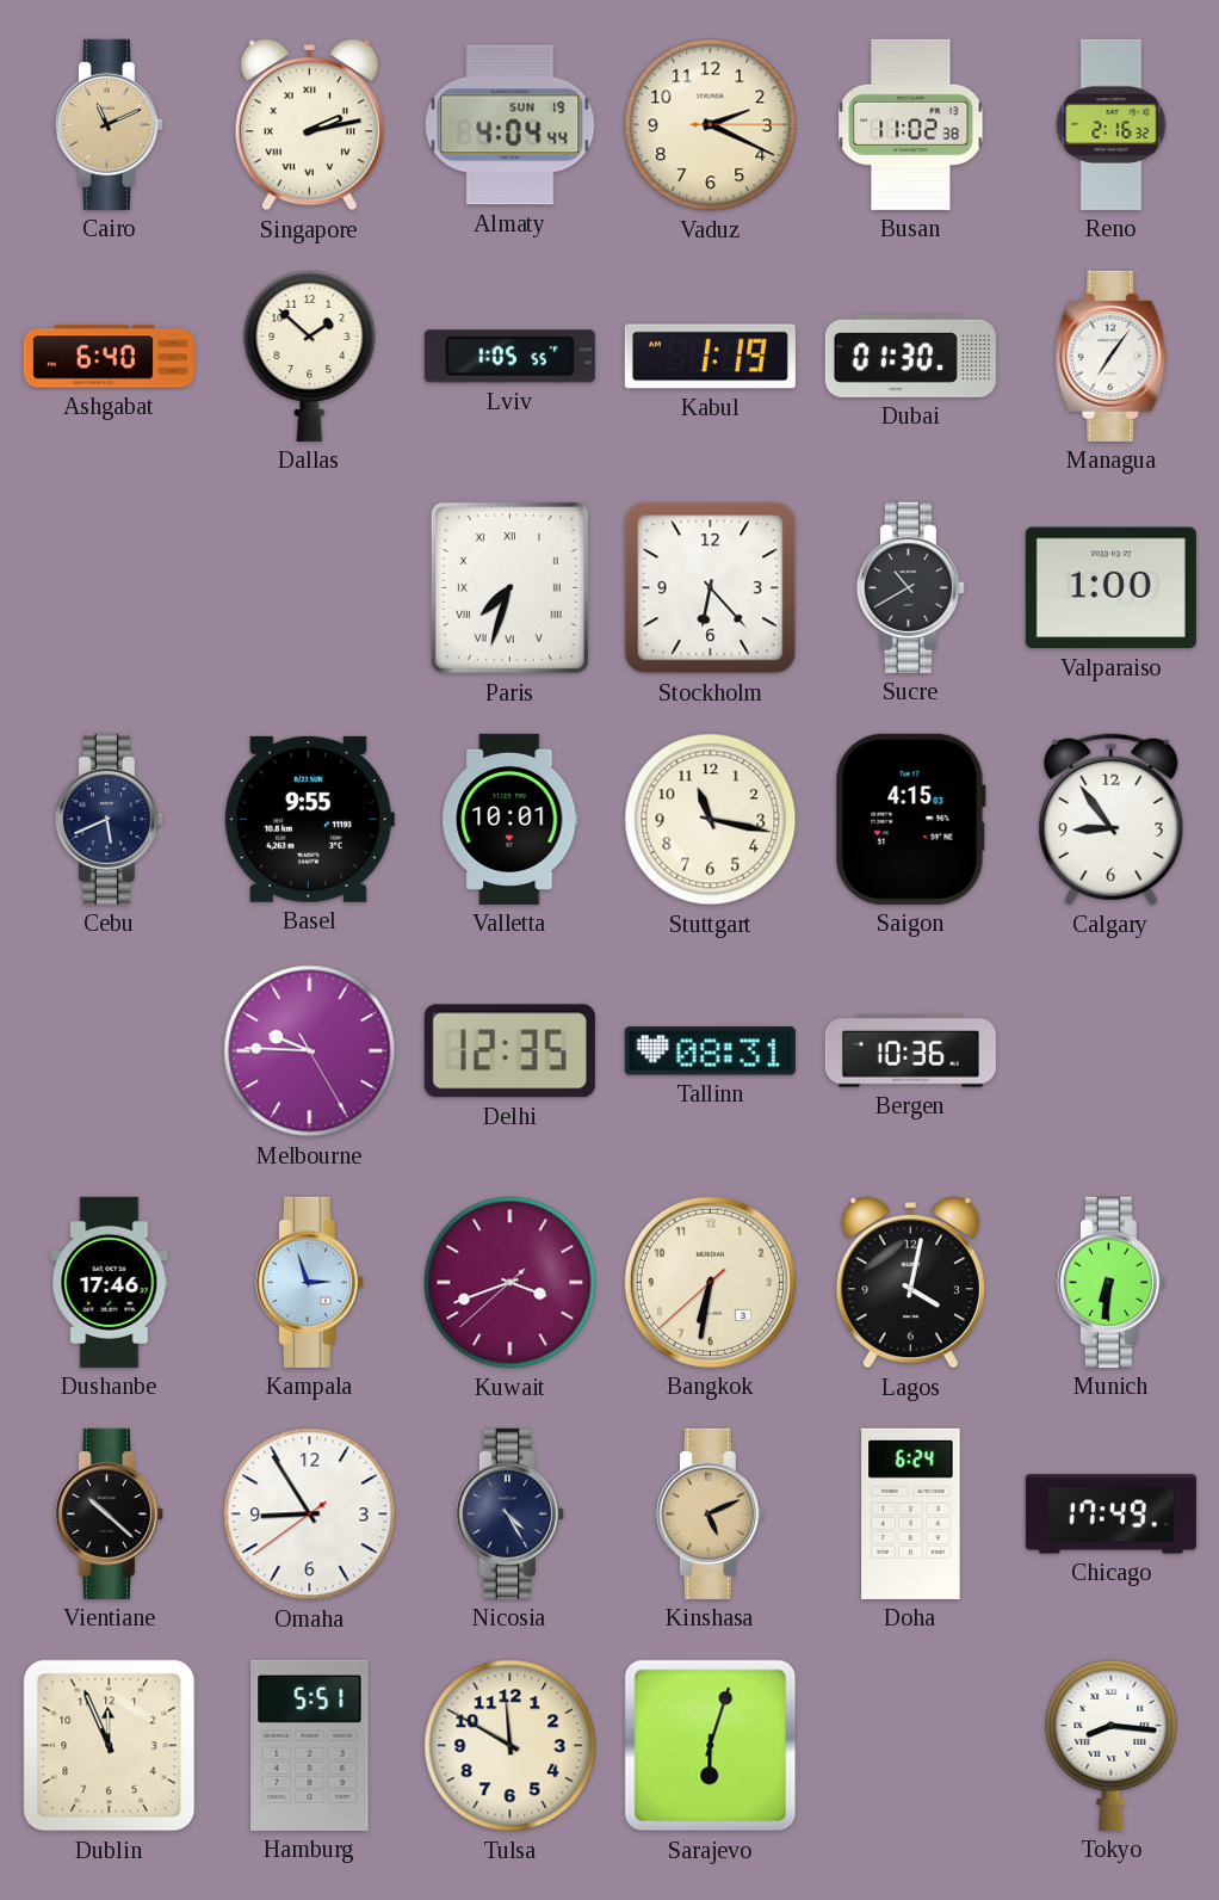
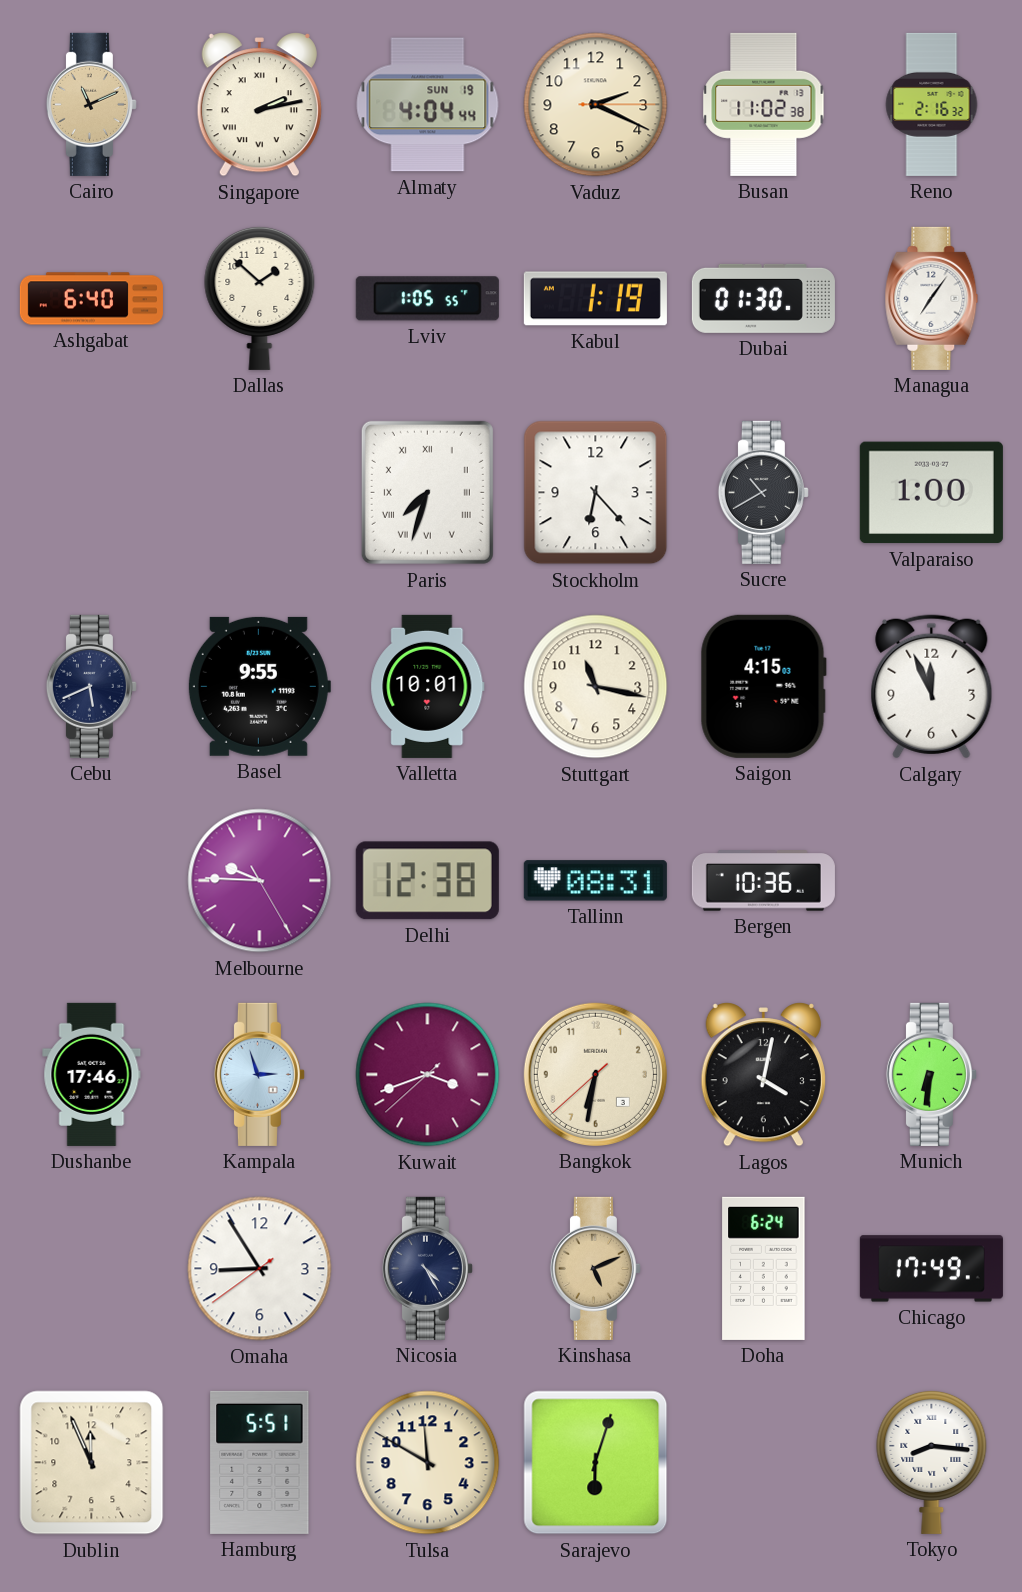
Calgary: 8:54 -> 11:56 (932, 687)
Delhi: 12:35 -> 12:38 (427, 881)
Vientiane: 10:22 -> none (109, 1513)
